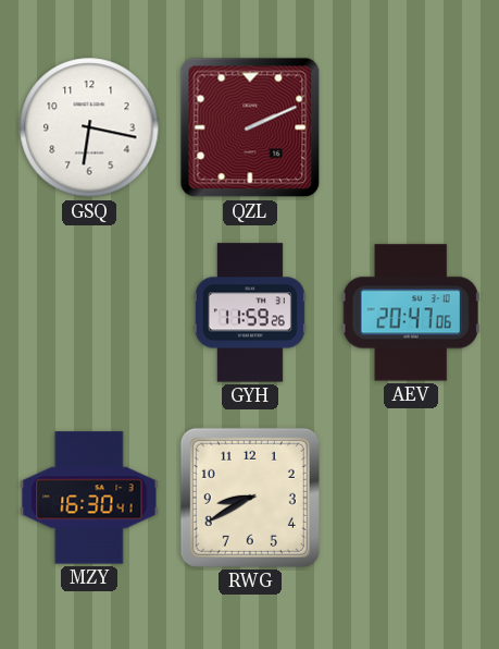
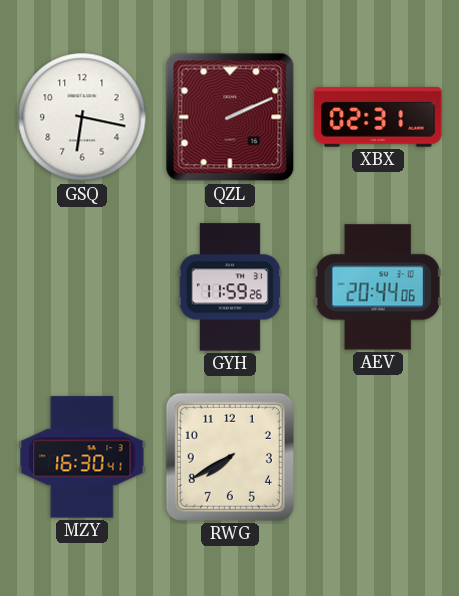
XBX: none -> 02:31 (378, 117)
AEV: 20:47 -> 20:44 (378, 287)
RWG: 8:40 -> 7:40 (230, 457)
